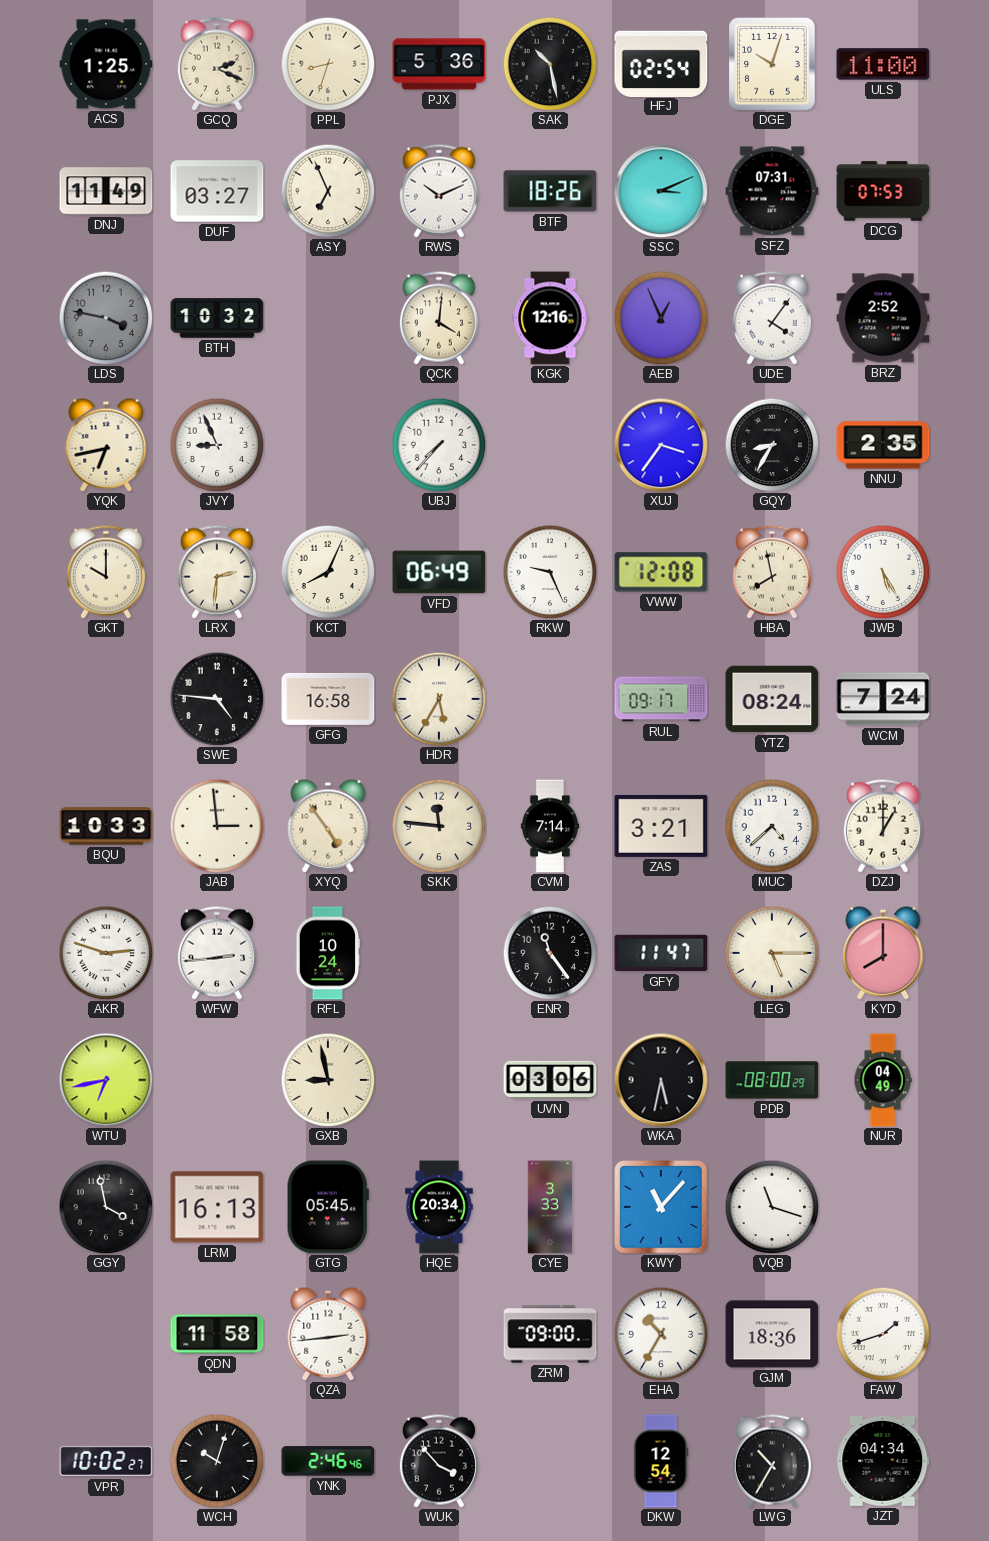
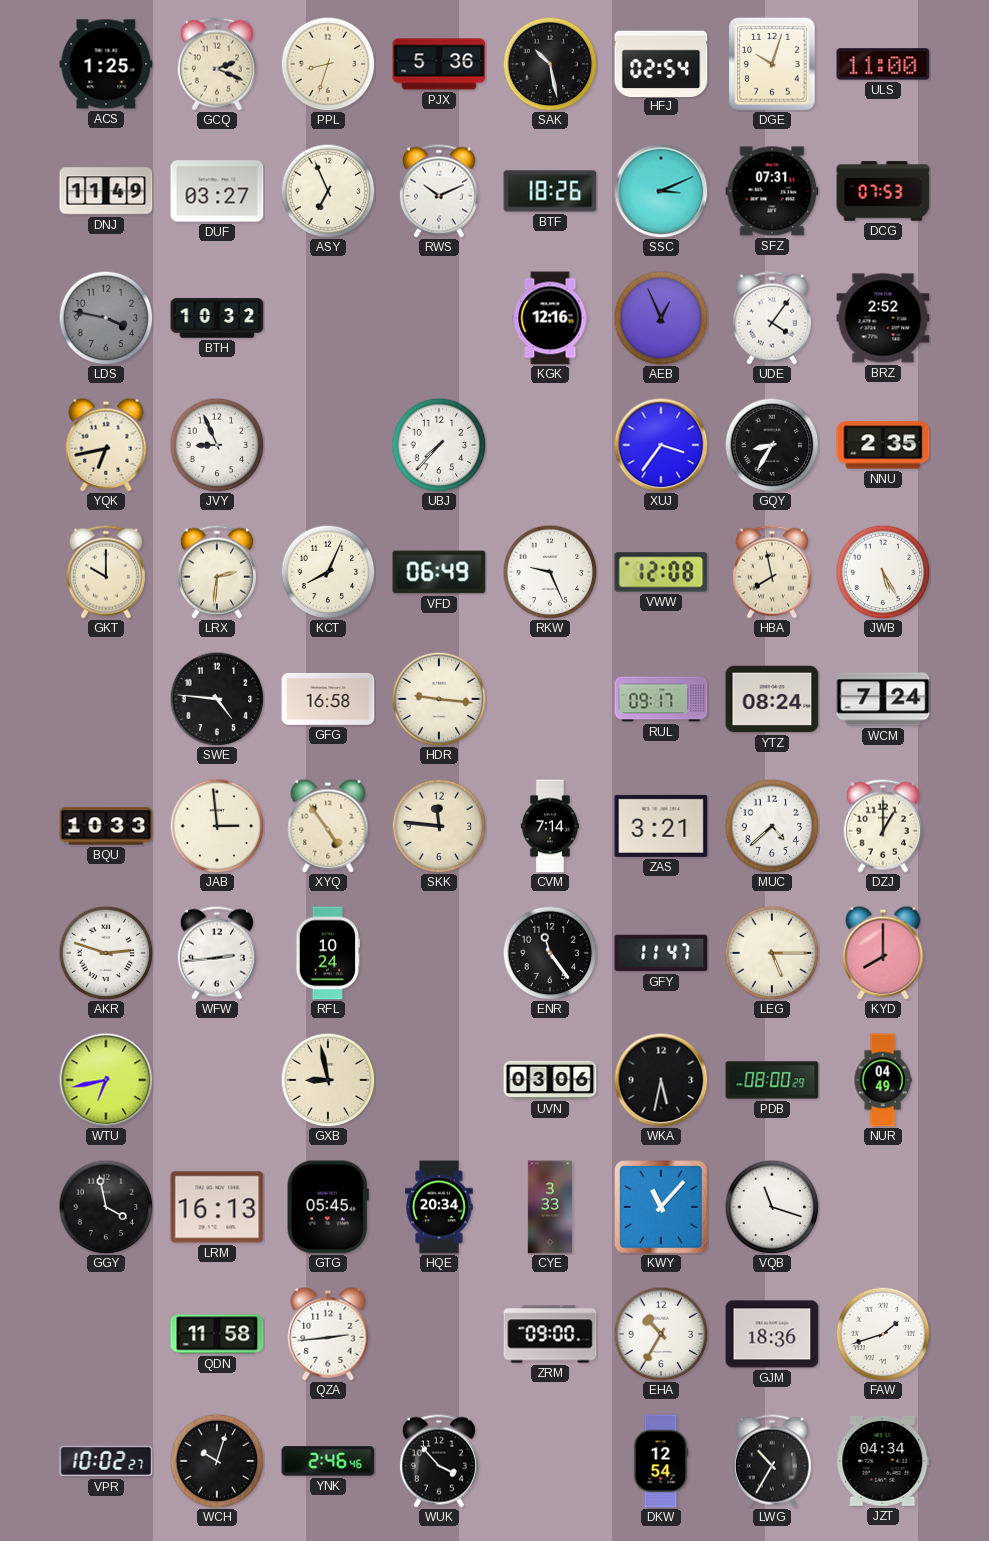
QCK: 4:01 -> none (439, 318)
HDR: 5:35 -> 9:16 (439, 699)
